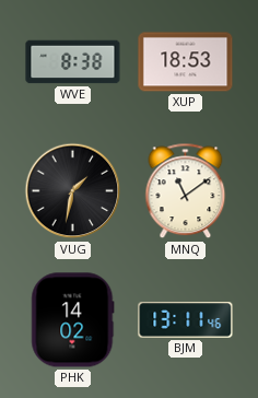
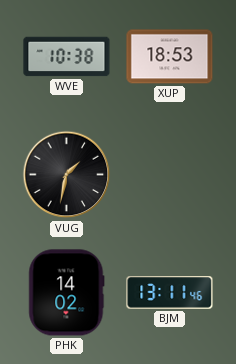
WVE: 8:38 -> 10:38 (67, 57)
MNQ: 11:09 -> none (186, 191)
